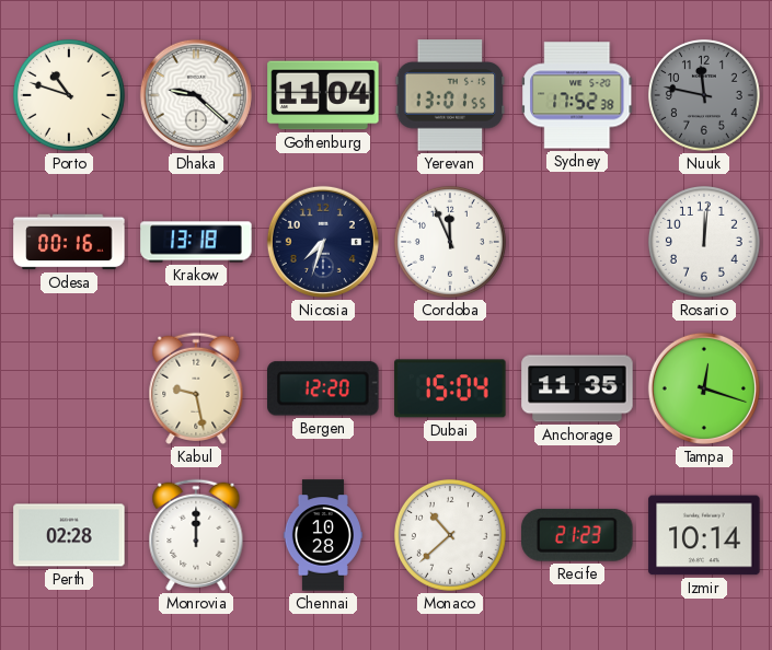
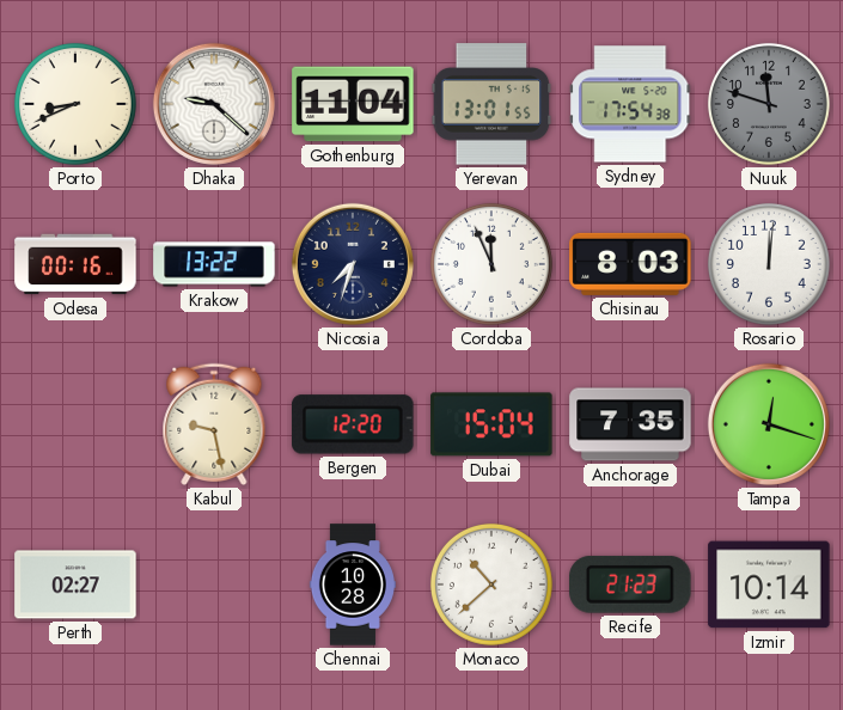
Porto: 10:48 -> 8:41 (75, 104)
Sydney: 17:52 -> 17:54 (631, 104)
Nuuk: 11:47 -> 11:48 (769, 104)
Krakow: 13:18 -> 13:22 (214, 264)
Chisinau: none -> 8:03 (630, 264)
Anchorage: 11:35 -> 7:35 (630, 424)
Perth: 02:28 -> 02:27 (75, 584)
Monrovia: 12:00 -> none (196, 535)
